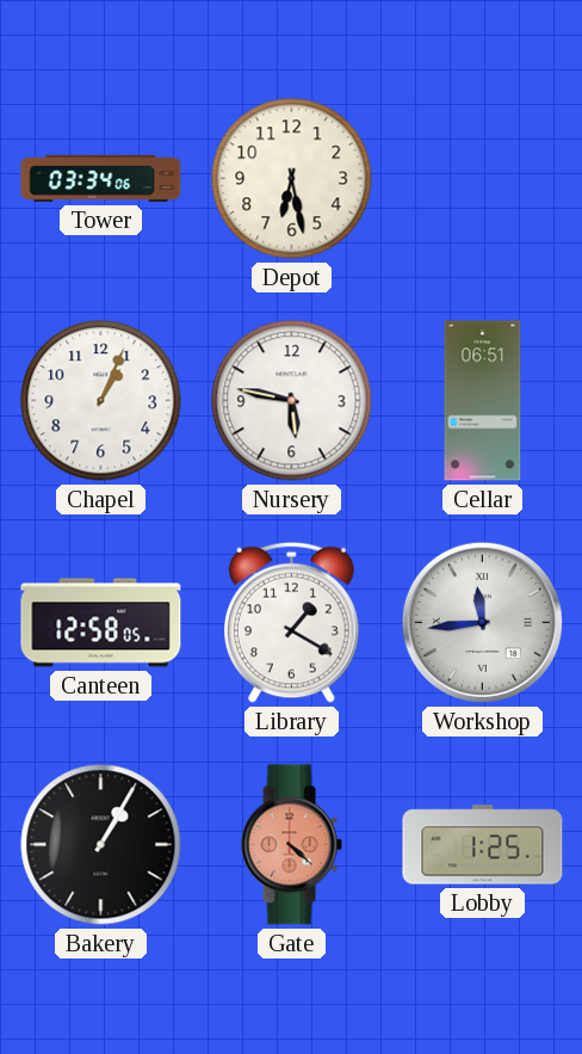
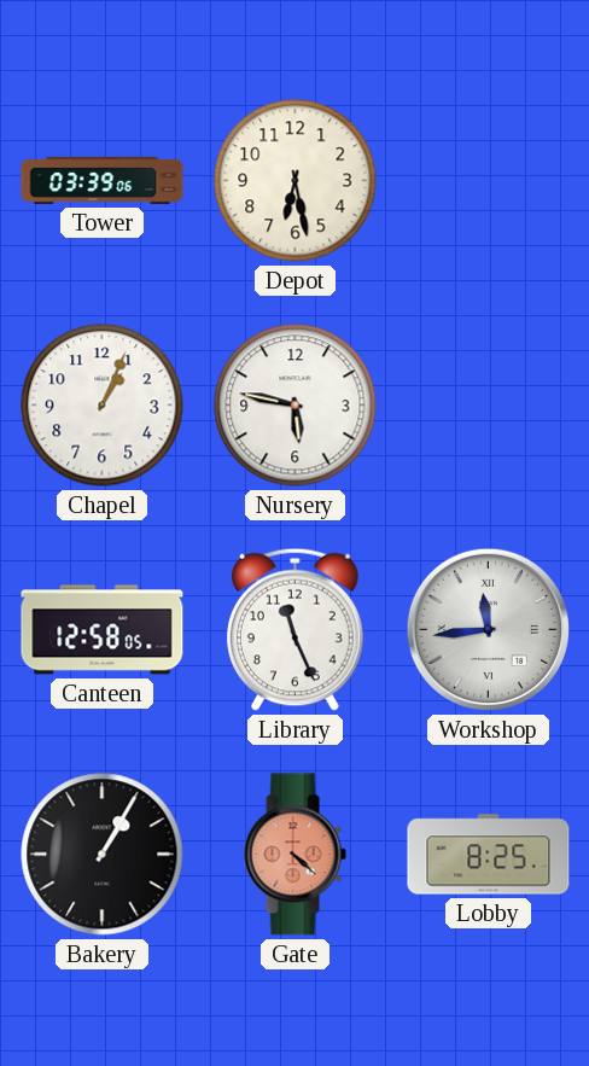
Tower: 03:34 -> 03:39 (103, 180)
Cellar: 06:51 -> none (483, 401)
Library: 1:20 -> 11:26 (296, 629)
Lobby: 1:25 -> 8:25 (489, 855)
